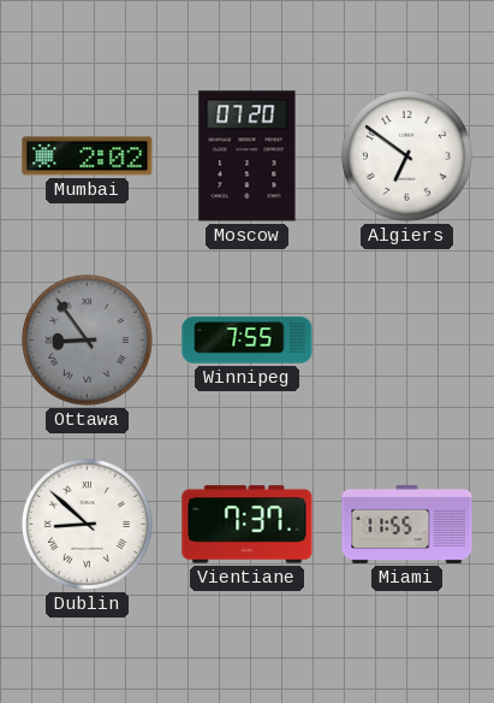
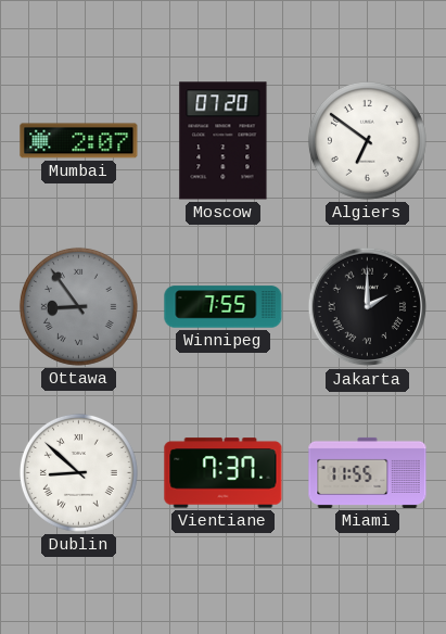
Mumbai: 2:02 -> 2:07 (79, 141)
Jakarta: none -> 2:00 (368, 307)
